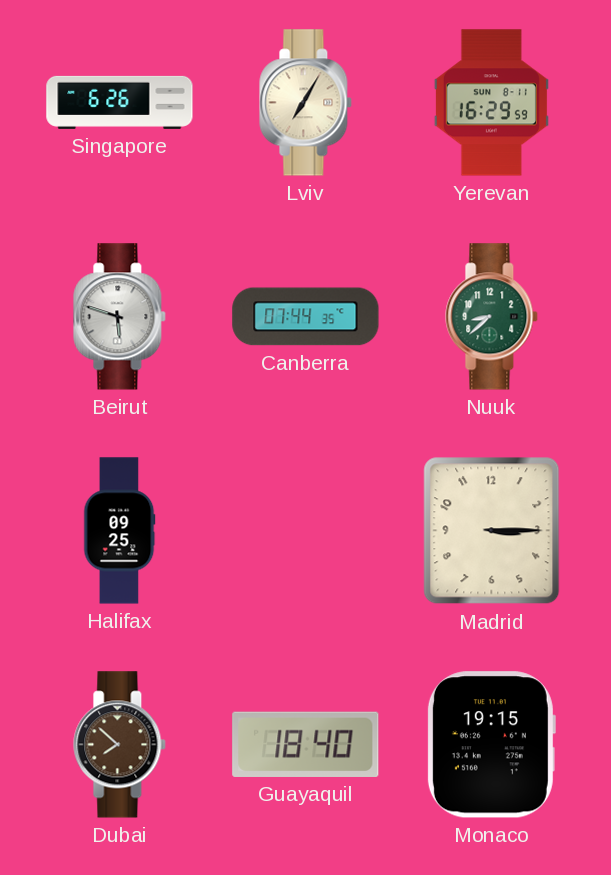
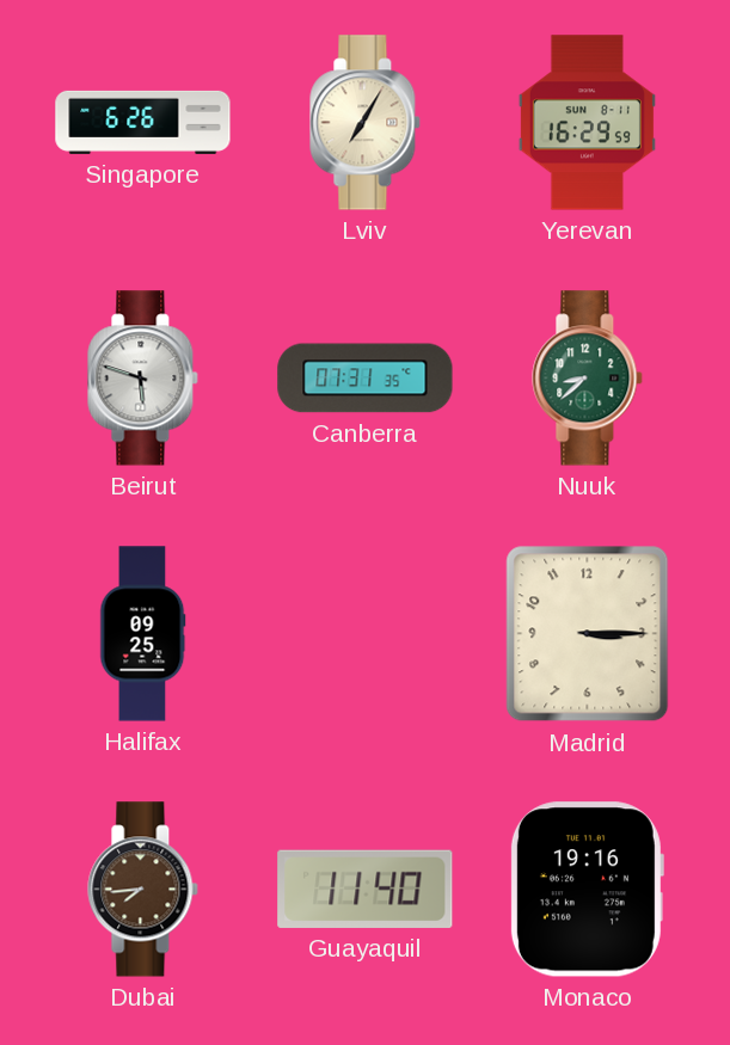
Canberra: 07:44 -> 07:31 (366, 379)
Dubai: 7:52 -> 7:44 (143, 890)
Guayaquil: 18:40 -> 11:40 (366, 889)
Monaco: 19:15 -> 19:16 (587, 890)
